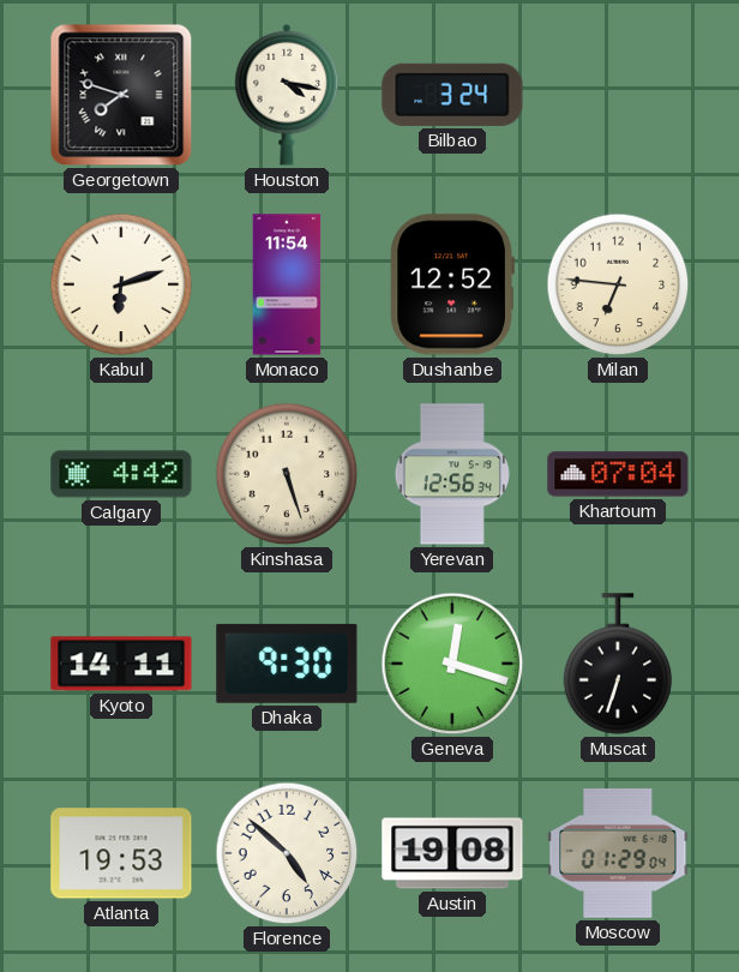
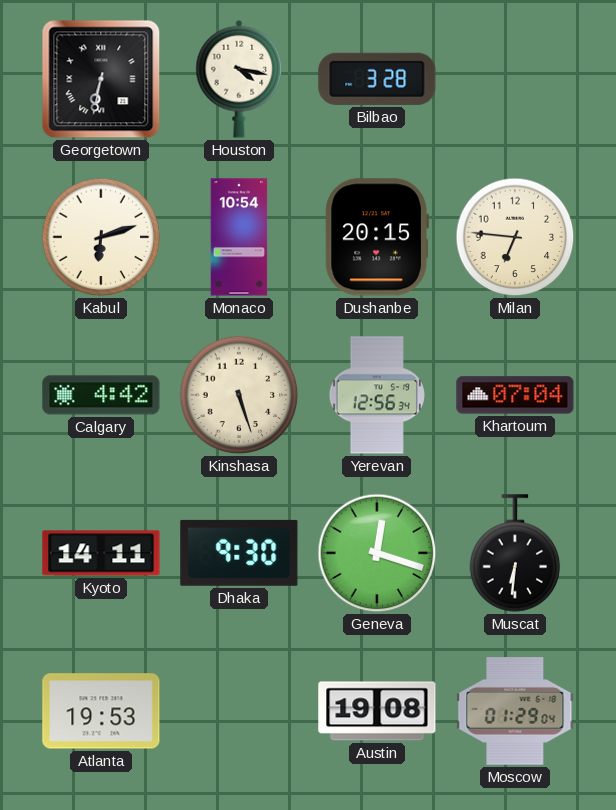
Georgetown: 7:48 -> 6:32 (101, 79)
Bilbao: 3:24 -> 3:28 (377, 79)
Monaco: 11:54 -> 10:54 (239, 237)
Dushanbe: 12:52 -> 20:15 (377, 237)
Muscat: 6:33 -> 6:31 (515, 553)
Florence: 4:52 -> none (287, 853)
